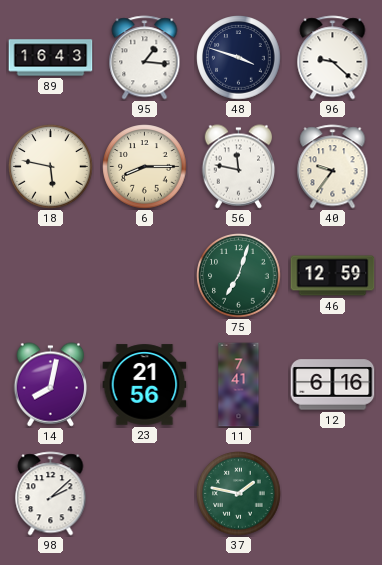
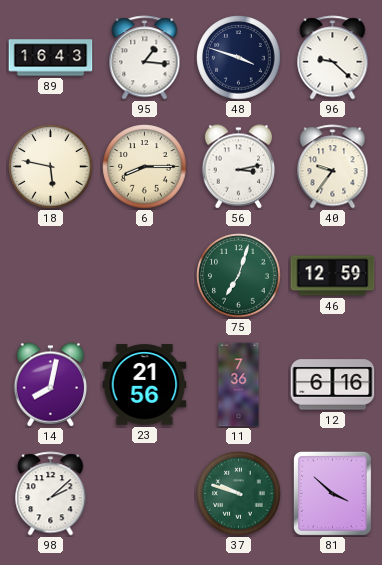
56: 11:47 -> 3:13 (239, 167)
11: 7:41 -> 7:36 (239, 385)
37: 1:47 -> 9:48 (239, 494)
81: none -> 3:52 (332, 493)
